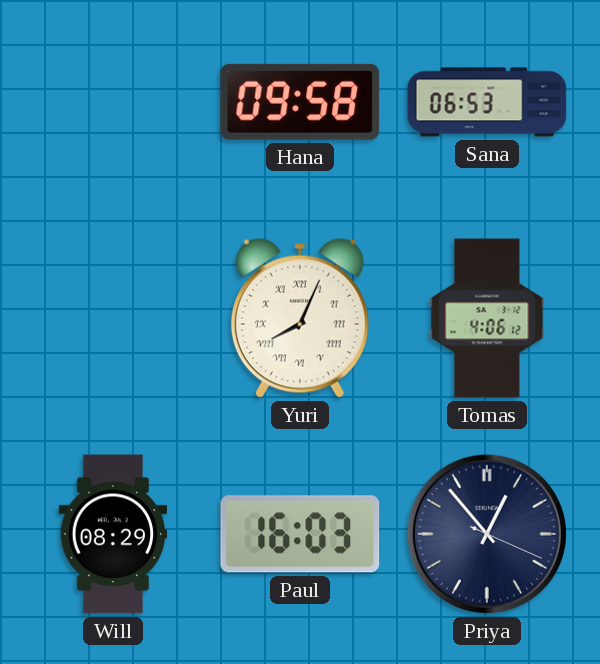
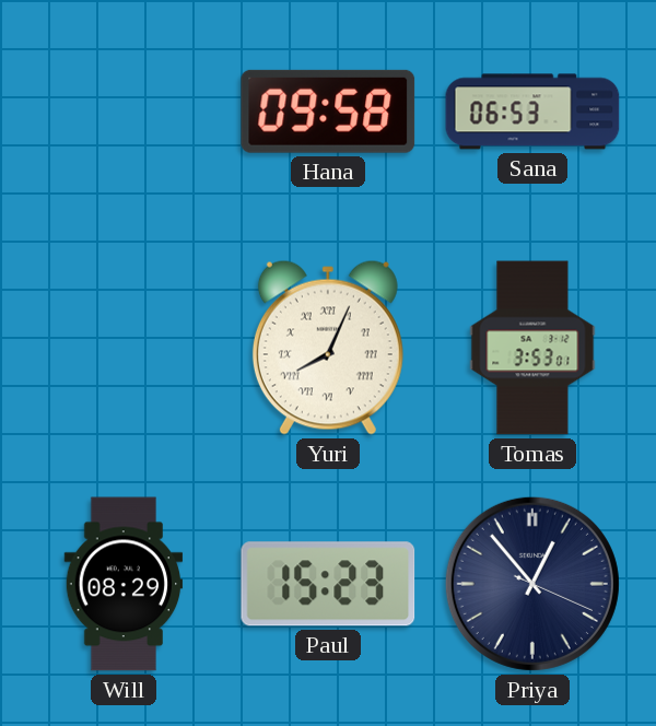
Tomas: 4:06 -> 3:53 (532, 348)
Paul: 16:03 -> 15:23 (328, 584)
